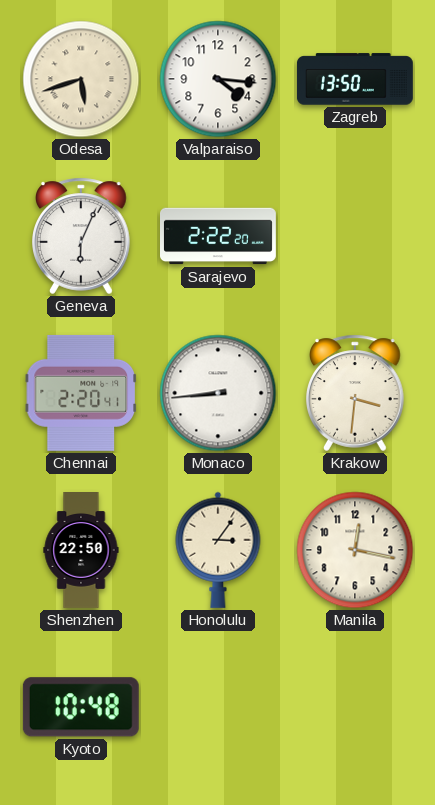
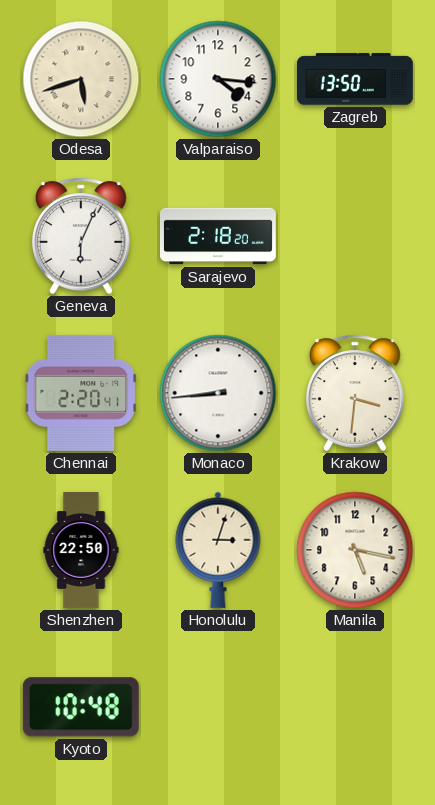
Sarajevo: 2:22 -> 2:18 (219, 236)
Honolulu: 3:06 -> 3:03 (218, 550)
Manila: 12:17 -> 5:17 (355, 550)
